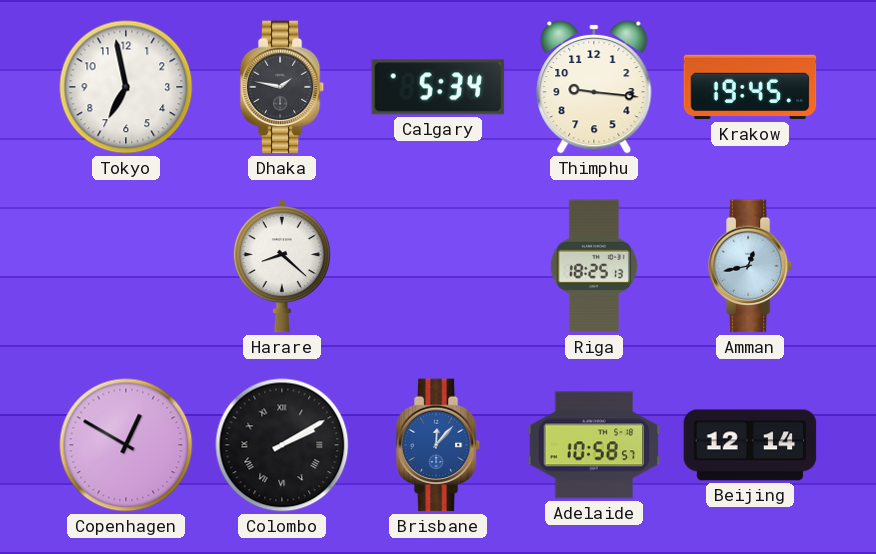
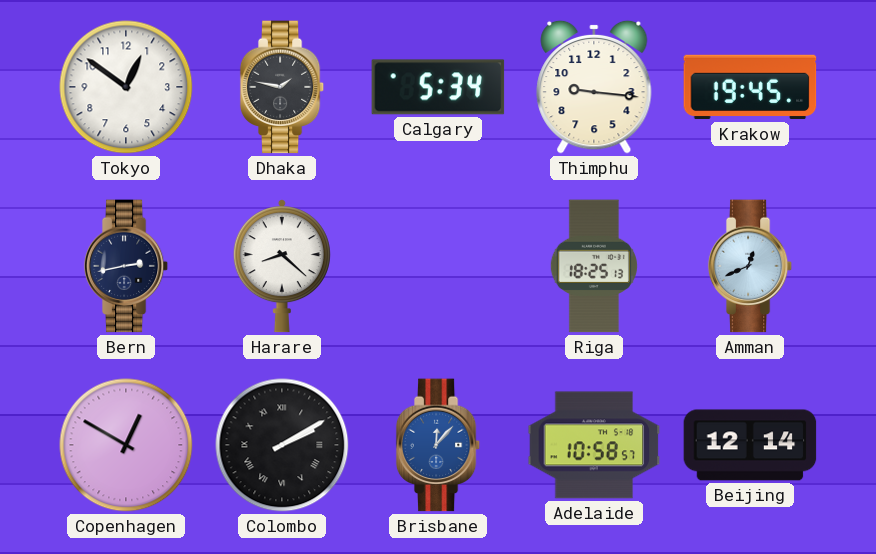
Tokyo: 6:58 -> 12:51 (126, 87)
Bern: none -> 2:43 (126, 266)
Amman: 12:43 -> 12:41 (750, 266)
